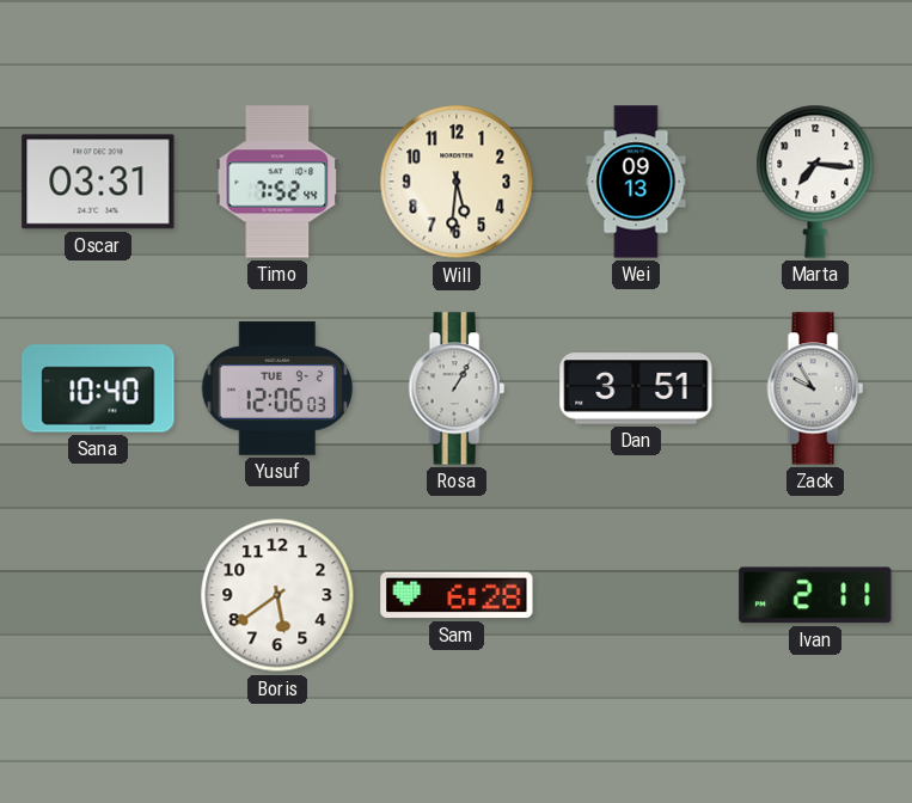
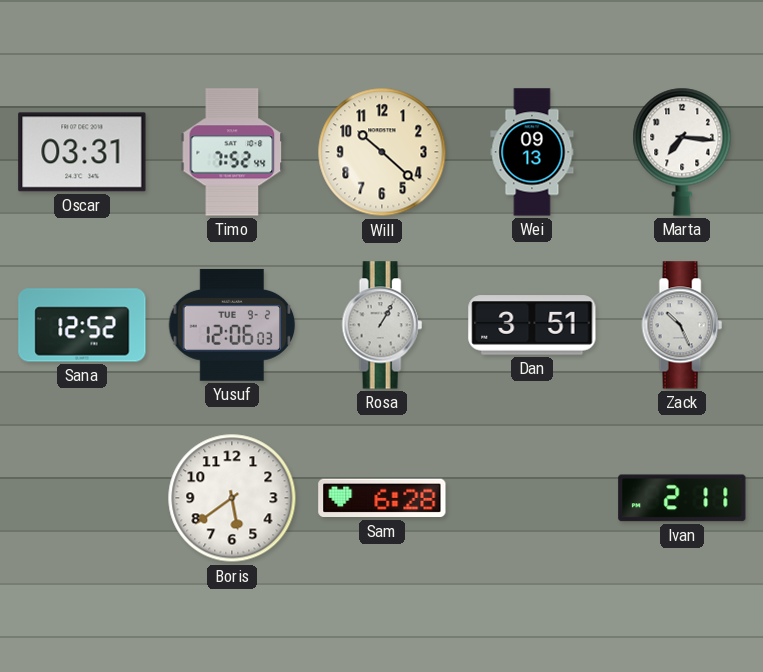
Will: 5:31 -> 10:22 (382, 152)
Sana: 10:40 -> 12:52 (82, 325)
Zack: 9:55 -> 10:26 (682, 325)
